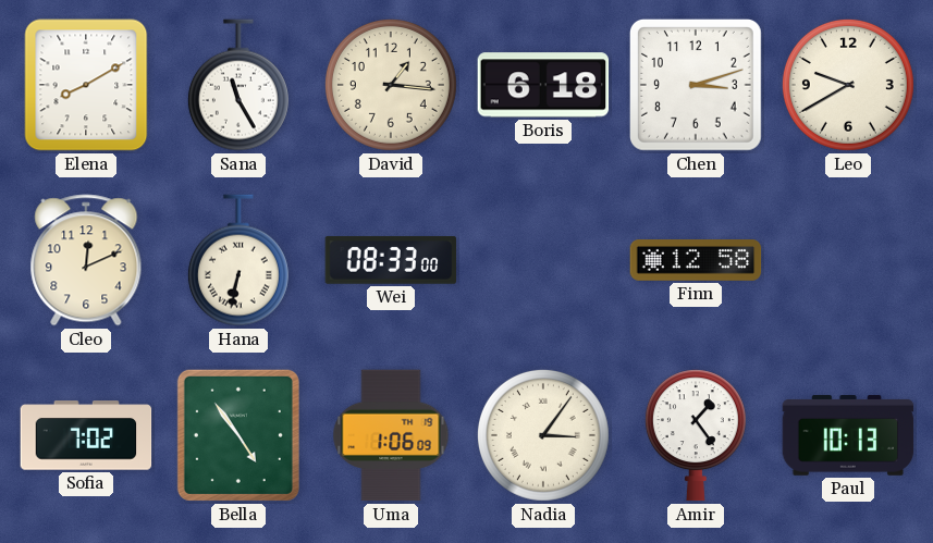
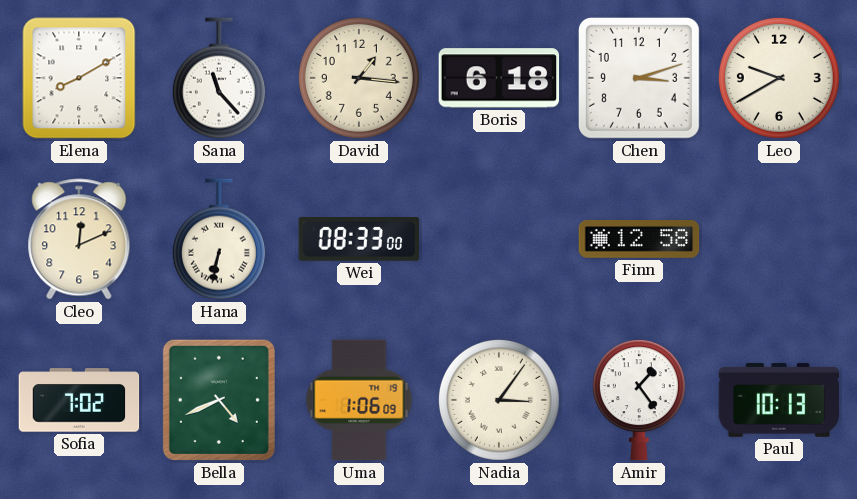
Sana: 11:25 -> 11:23 (219, 78)
Bella: 4:54 -> 4:41 (219, 400)
